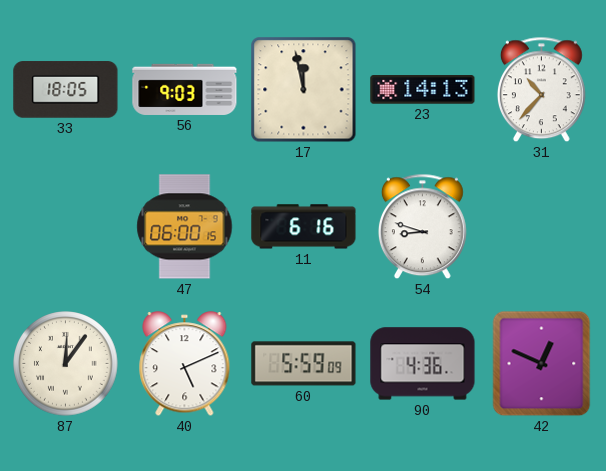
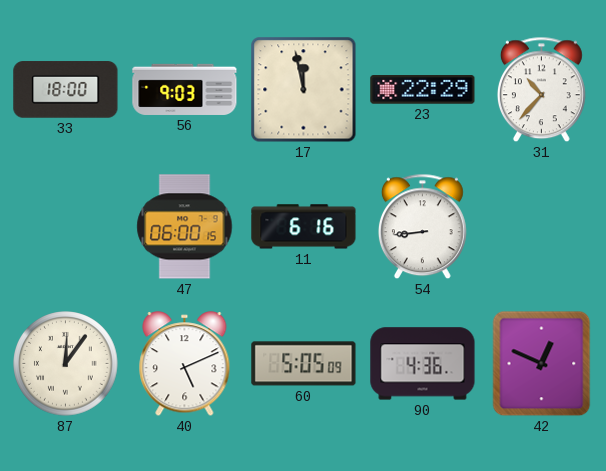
33: 18:05 -> 18:00 (66, 90)
23: 14:13 -> 22:29 (423, 90)
54: 8:48 -> 8:44 (422, 227)
60: 5:59 -> 5:05 (304, 364)
